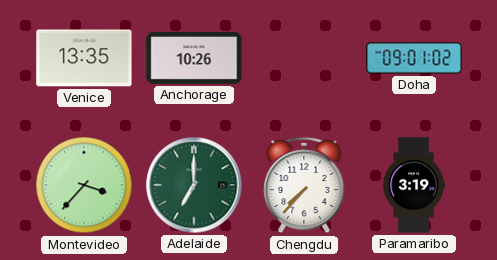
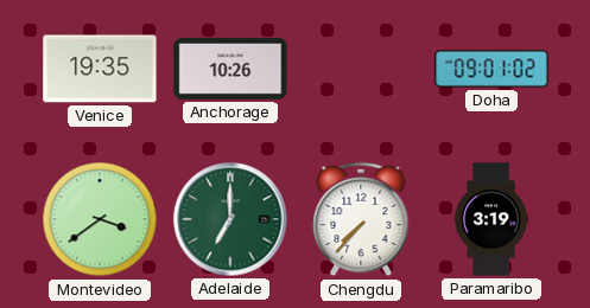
Venice: 13:35 -> 19:35 (100, 69)
Montevideo: 3:37 -> 3:39 (100, 219)
